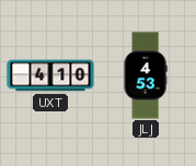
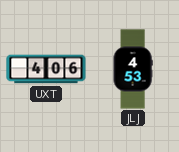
UXT: 4:10 -> 4:06 (46, 69)
